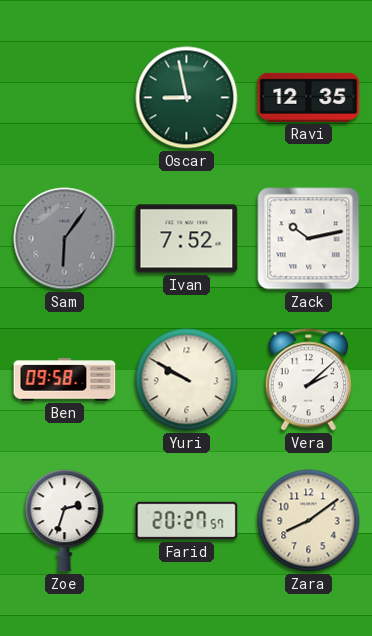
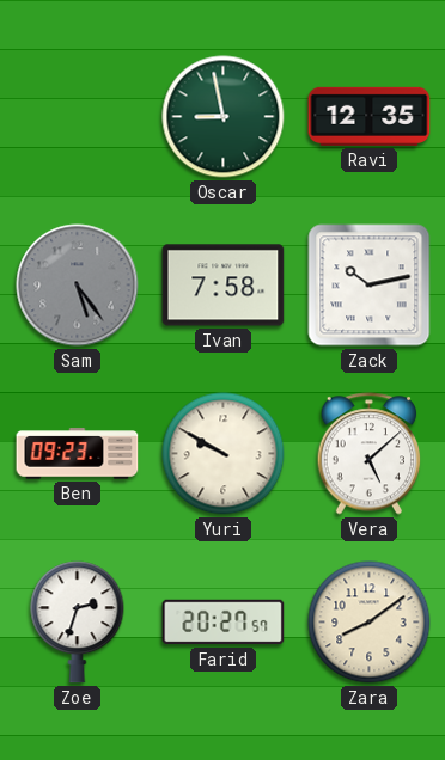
Sam: 6:06 -> 5:24 (78, 286)
Ivan: 7:52 -> 7:58 (224, 286)
Ben: 09:58 -> 09:23 (78, 454)
Vera: 2:08 -> 5:08 (370, 454)
